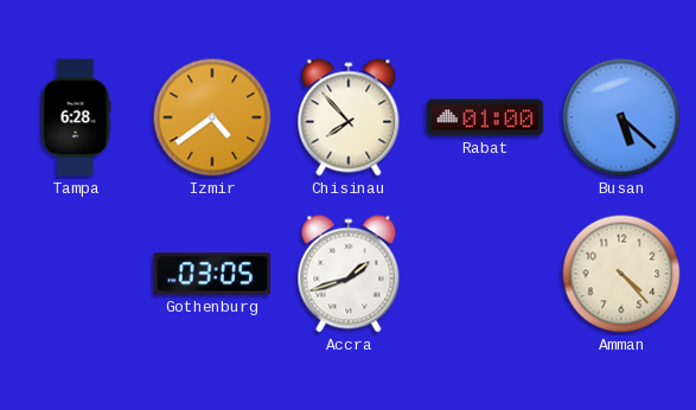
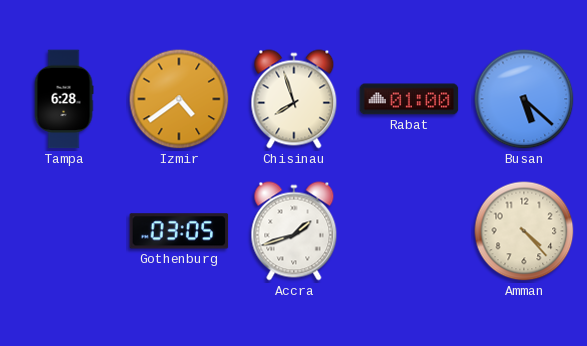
Chisinau: 7:53 -> 7:57 (294, 99)
